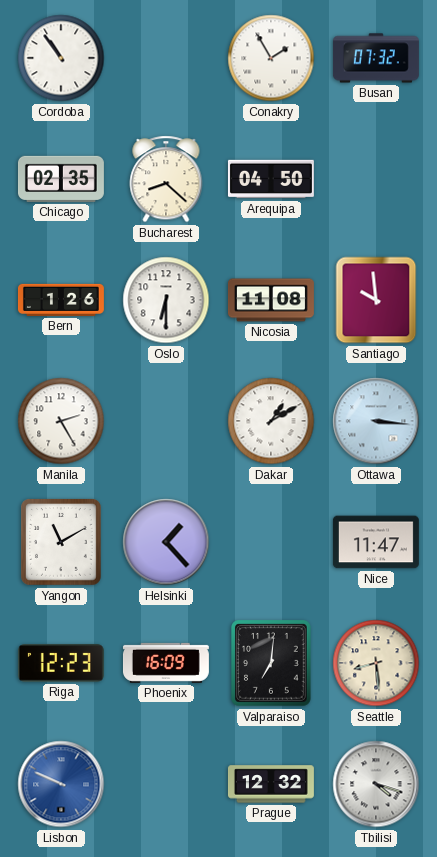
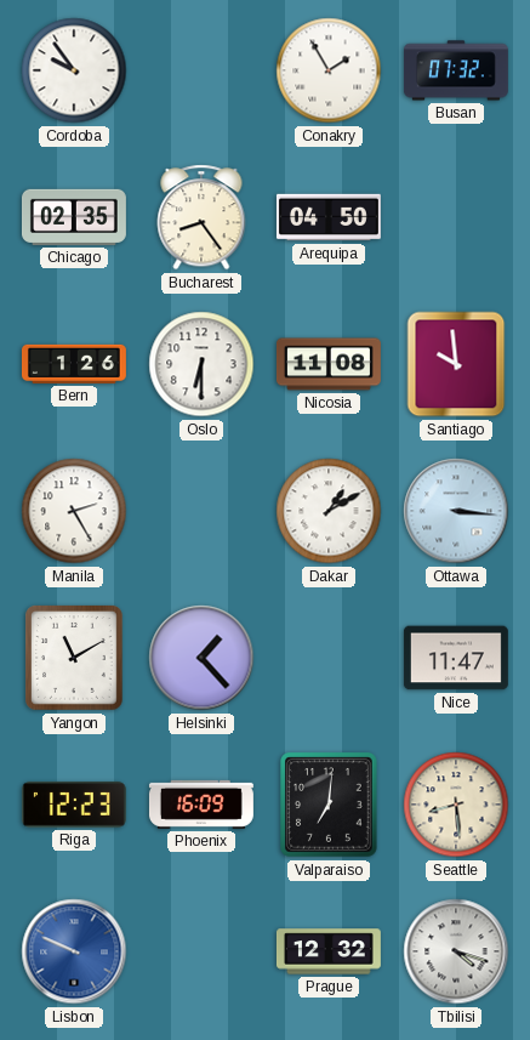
Cordoba: 10:54 -> 9:54 (74, 70)
Bucharest: 8:22 -> 8:24 (201, 217)
